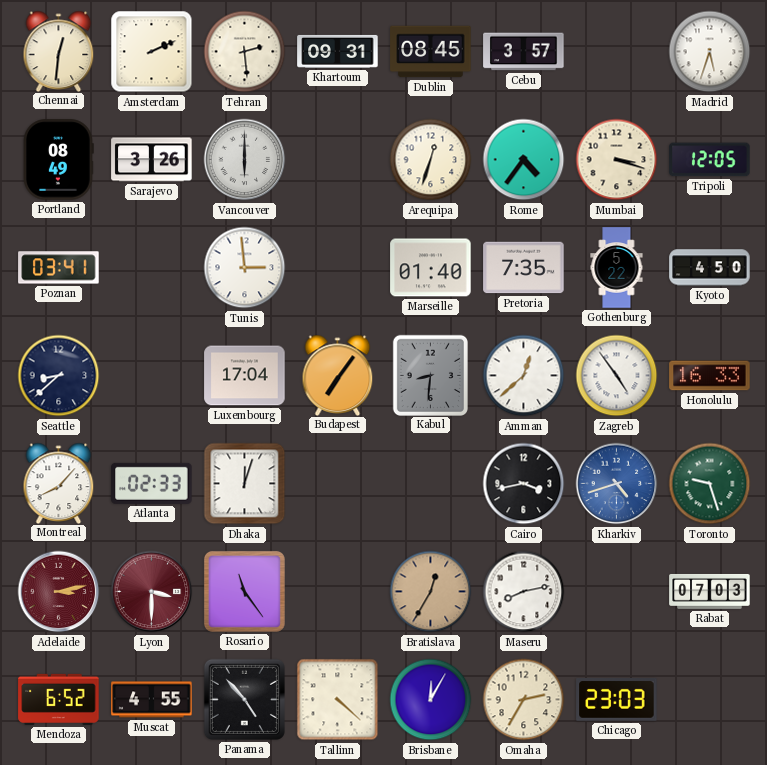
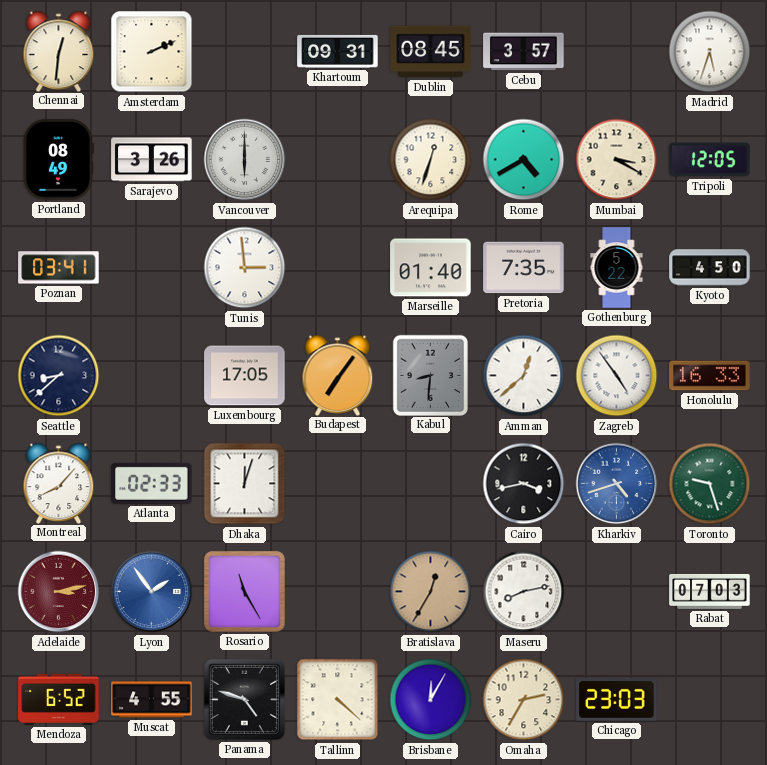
Tehran: 2:29 -> none (245, 52)
Rome: 4:36 -> 4:40 (524, 160)
Mumbai: 3:18 -> 3:20 (617, 160)
Luxembourg: 17:04 -> 17:05 (245, 376)
Lyon: 3:30 -> 1:54 (152, 592)
Lyon dial: burgundy -> blue (152, 592)
Rosario: 11:24 -> 11:25 (244, 591)
Panama: 4:53 -> 4:48 (244, 699)
